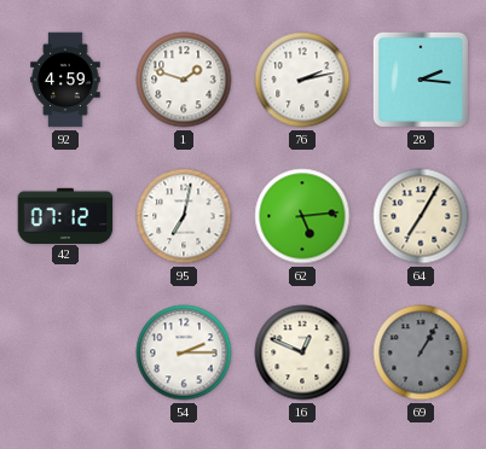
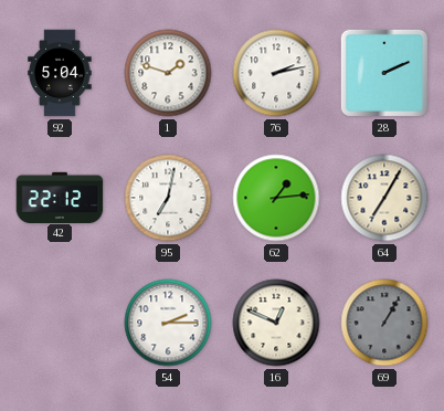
92: 4:59 -> 5:04 (60, 73)
28: 2:16 -> 2:11 (384, 73)
42: 07:12 -> 22:12 (60, 197)
62: 5:14 -> 1:14 (276, 198)
